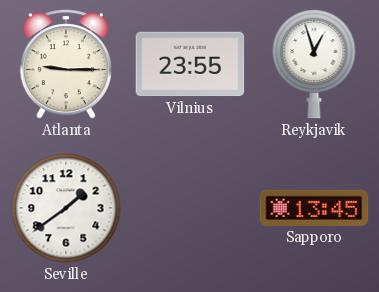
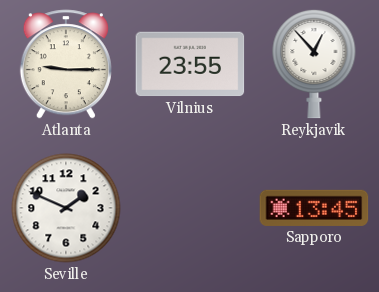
Reykjavik: 12:57 -> 12:53 (314, 64)
Seville: 1:39 -> 1:49 (66, 208)
